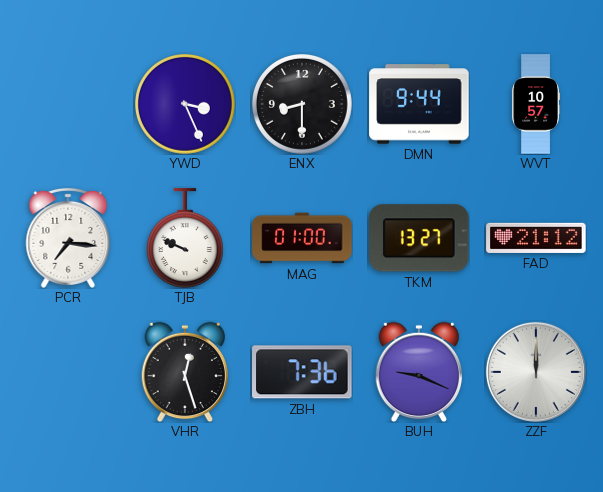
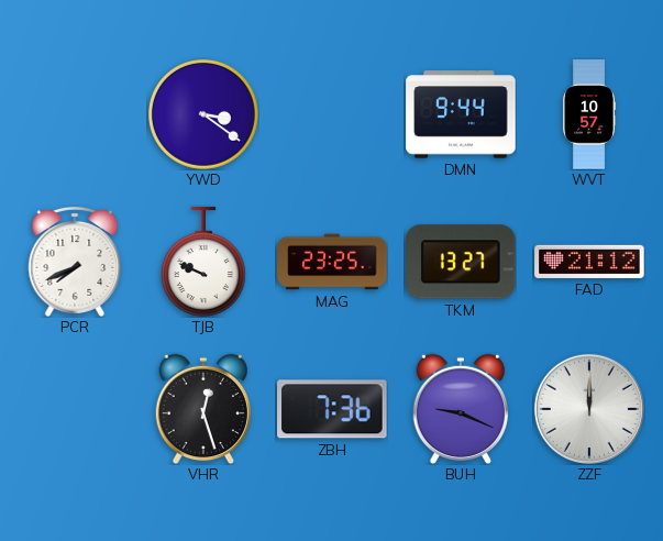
YWD: 3:26 -> 3:21 (205, 115)
ENX: 8:30 -> none (303, 105)
PCR: 7:16 -> 7:41 (75, 262)
MAG: 01:00 -> 23:25 (332, 262)
